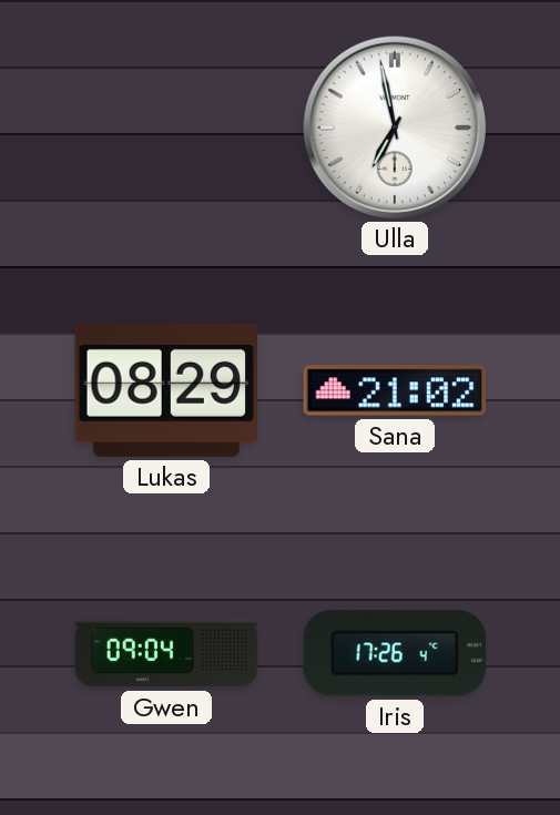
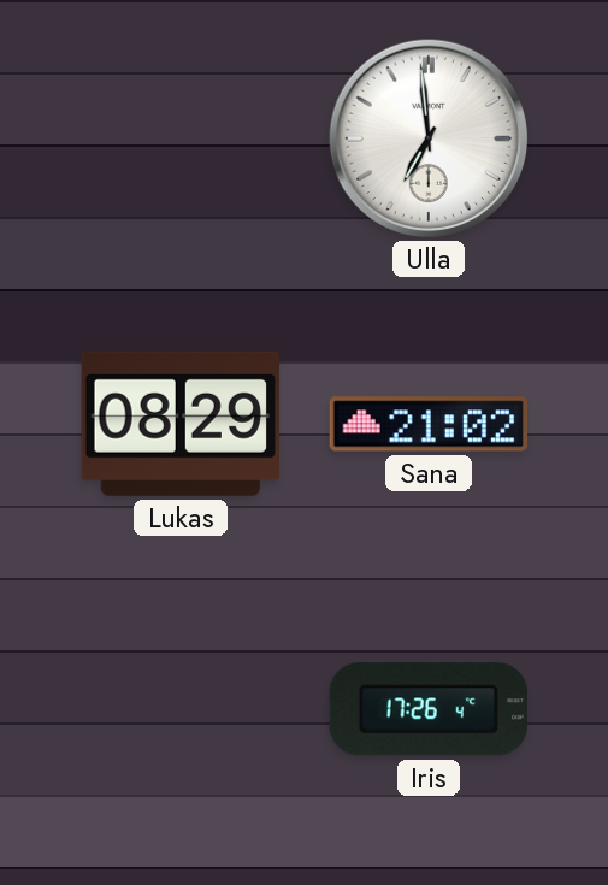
Ulla: 6:58 -> 6:59 (427, 137)
Gwen: 09:04 -> none (166, 653)
